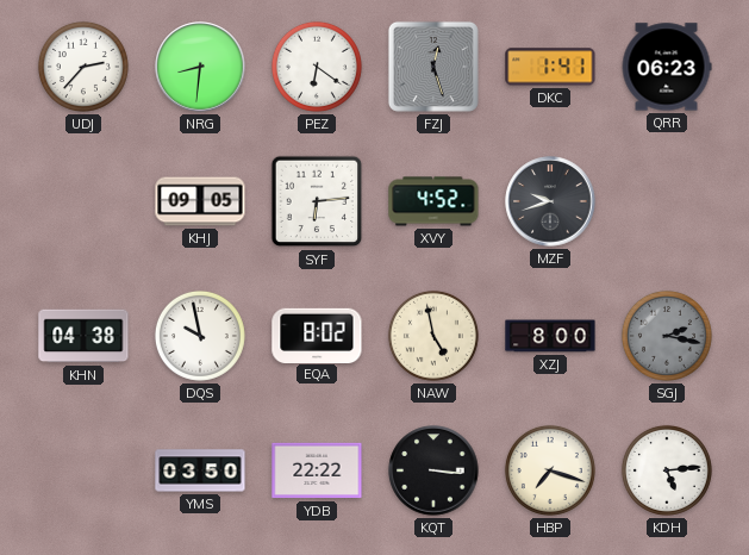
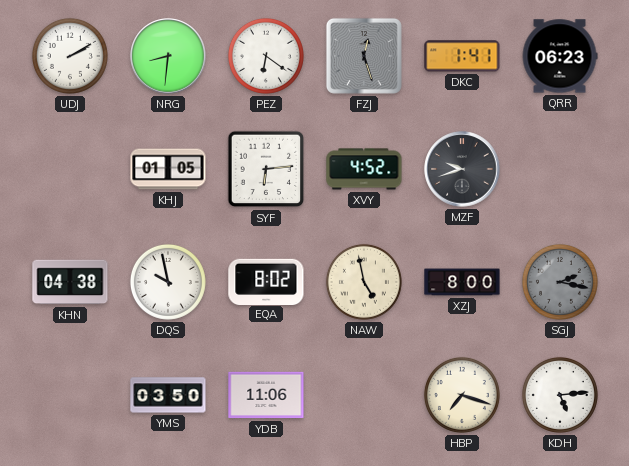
UDJ: 2:37 -> 2:10 (70, 56)
KHJ: 09:05 -> 01:05 (168, 169)
YDB: 22:22 -> 11:06 (266, 395)
KQT: 3:16 -> none (433, 470)
